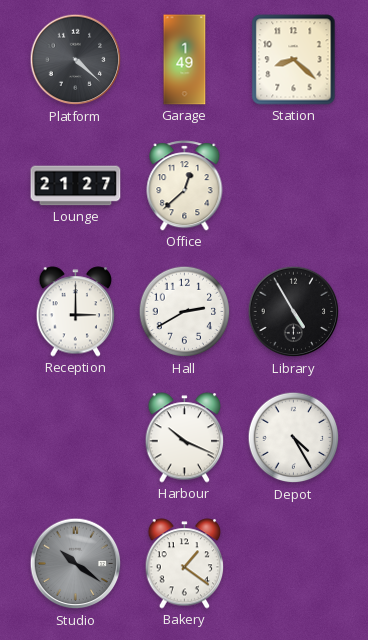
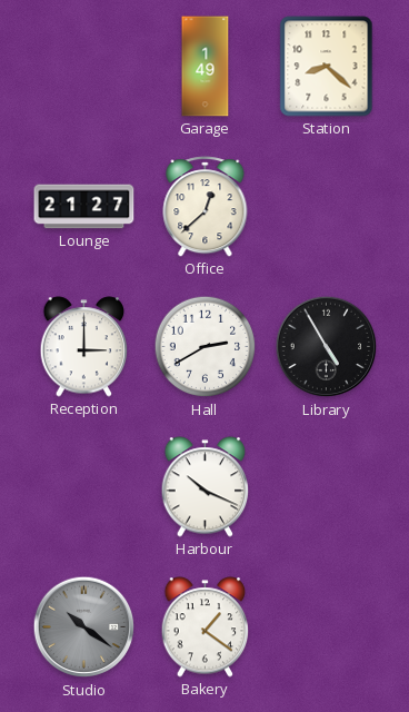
Platform: 4:22 -> none (76, 60)
Depot: 4:25 -> none (294, 438)
